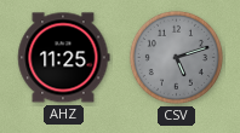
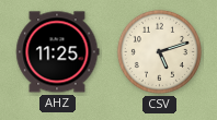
CSV dial: grey -> cream (159, 51)
